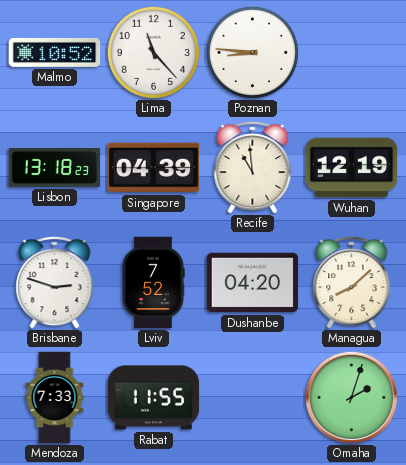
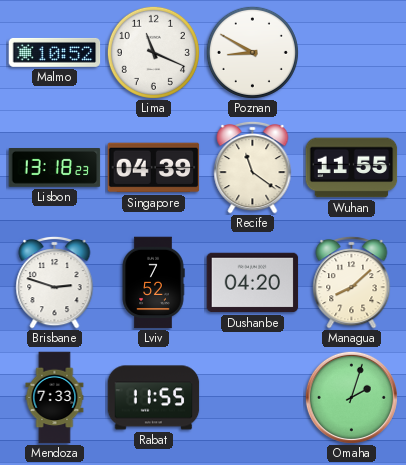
Lima: 11:23 -> 11:19 (153, 52)
Poznan: 8:46 -> 8:50 (252, 52)
Recife: 10:59 -> 11:21 (253, 167)
Wuhan: 12:19 -> 11:55 (352, 168)
